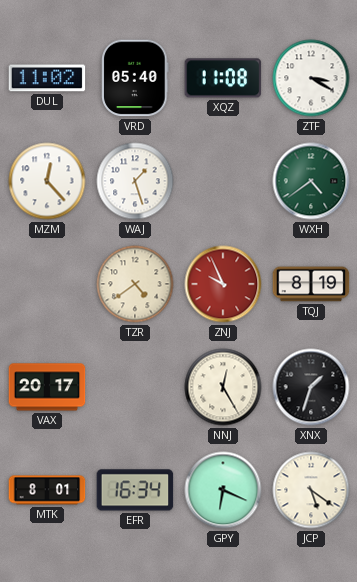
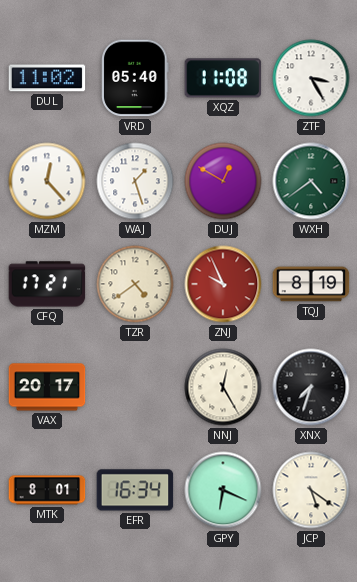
ZTF: 3:20 -> 3:25 (311, 78)
DUJ: none -> 12:50 (223, 181)
CFQ: none -> 17:21 (47, 284)
XNX: 1:33 -> 7:33 (311, 387)
